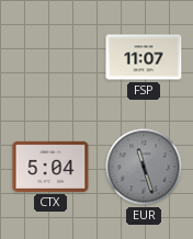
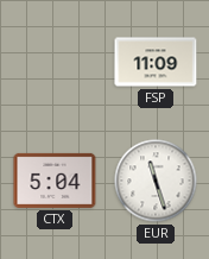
FSP: 11:07 -> 11:09 (156, 62)
EUR dial: grey -> white (156, 181)
